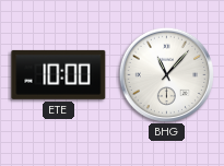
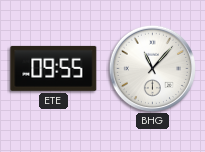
ETE: 10:00 -> 09:55 (54, 68)
